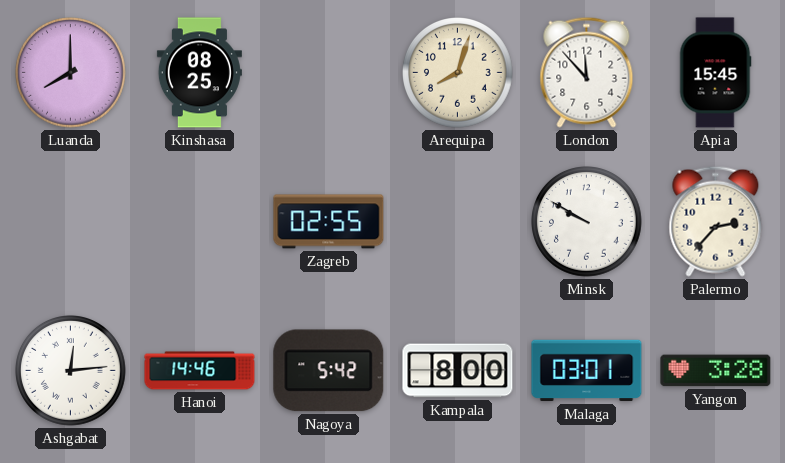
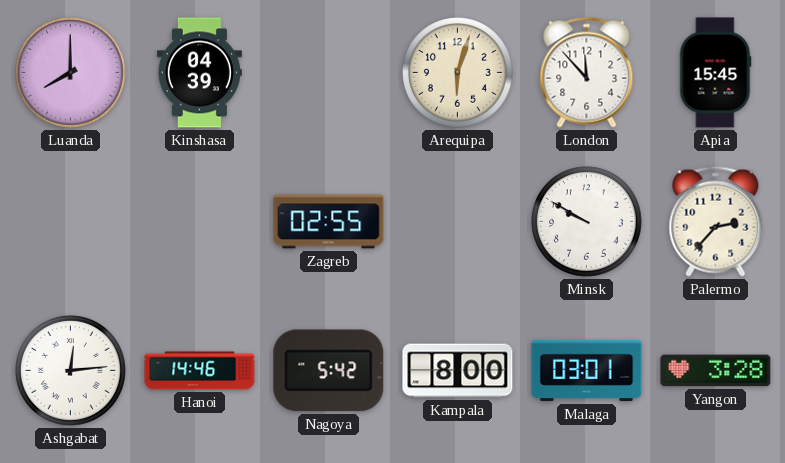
Kinshasa: 08:25 -> 04:39 (199, 73)
Arequipa: 8:03 -> 6:03 (458, 73)
